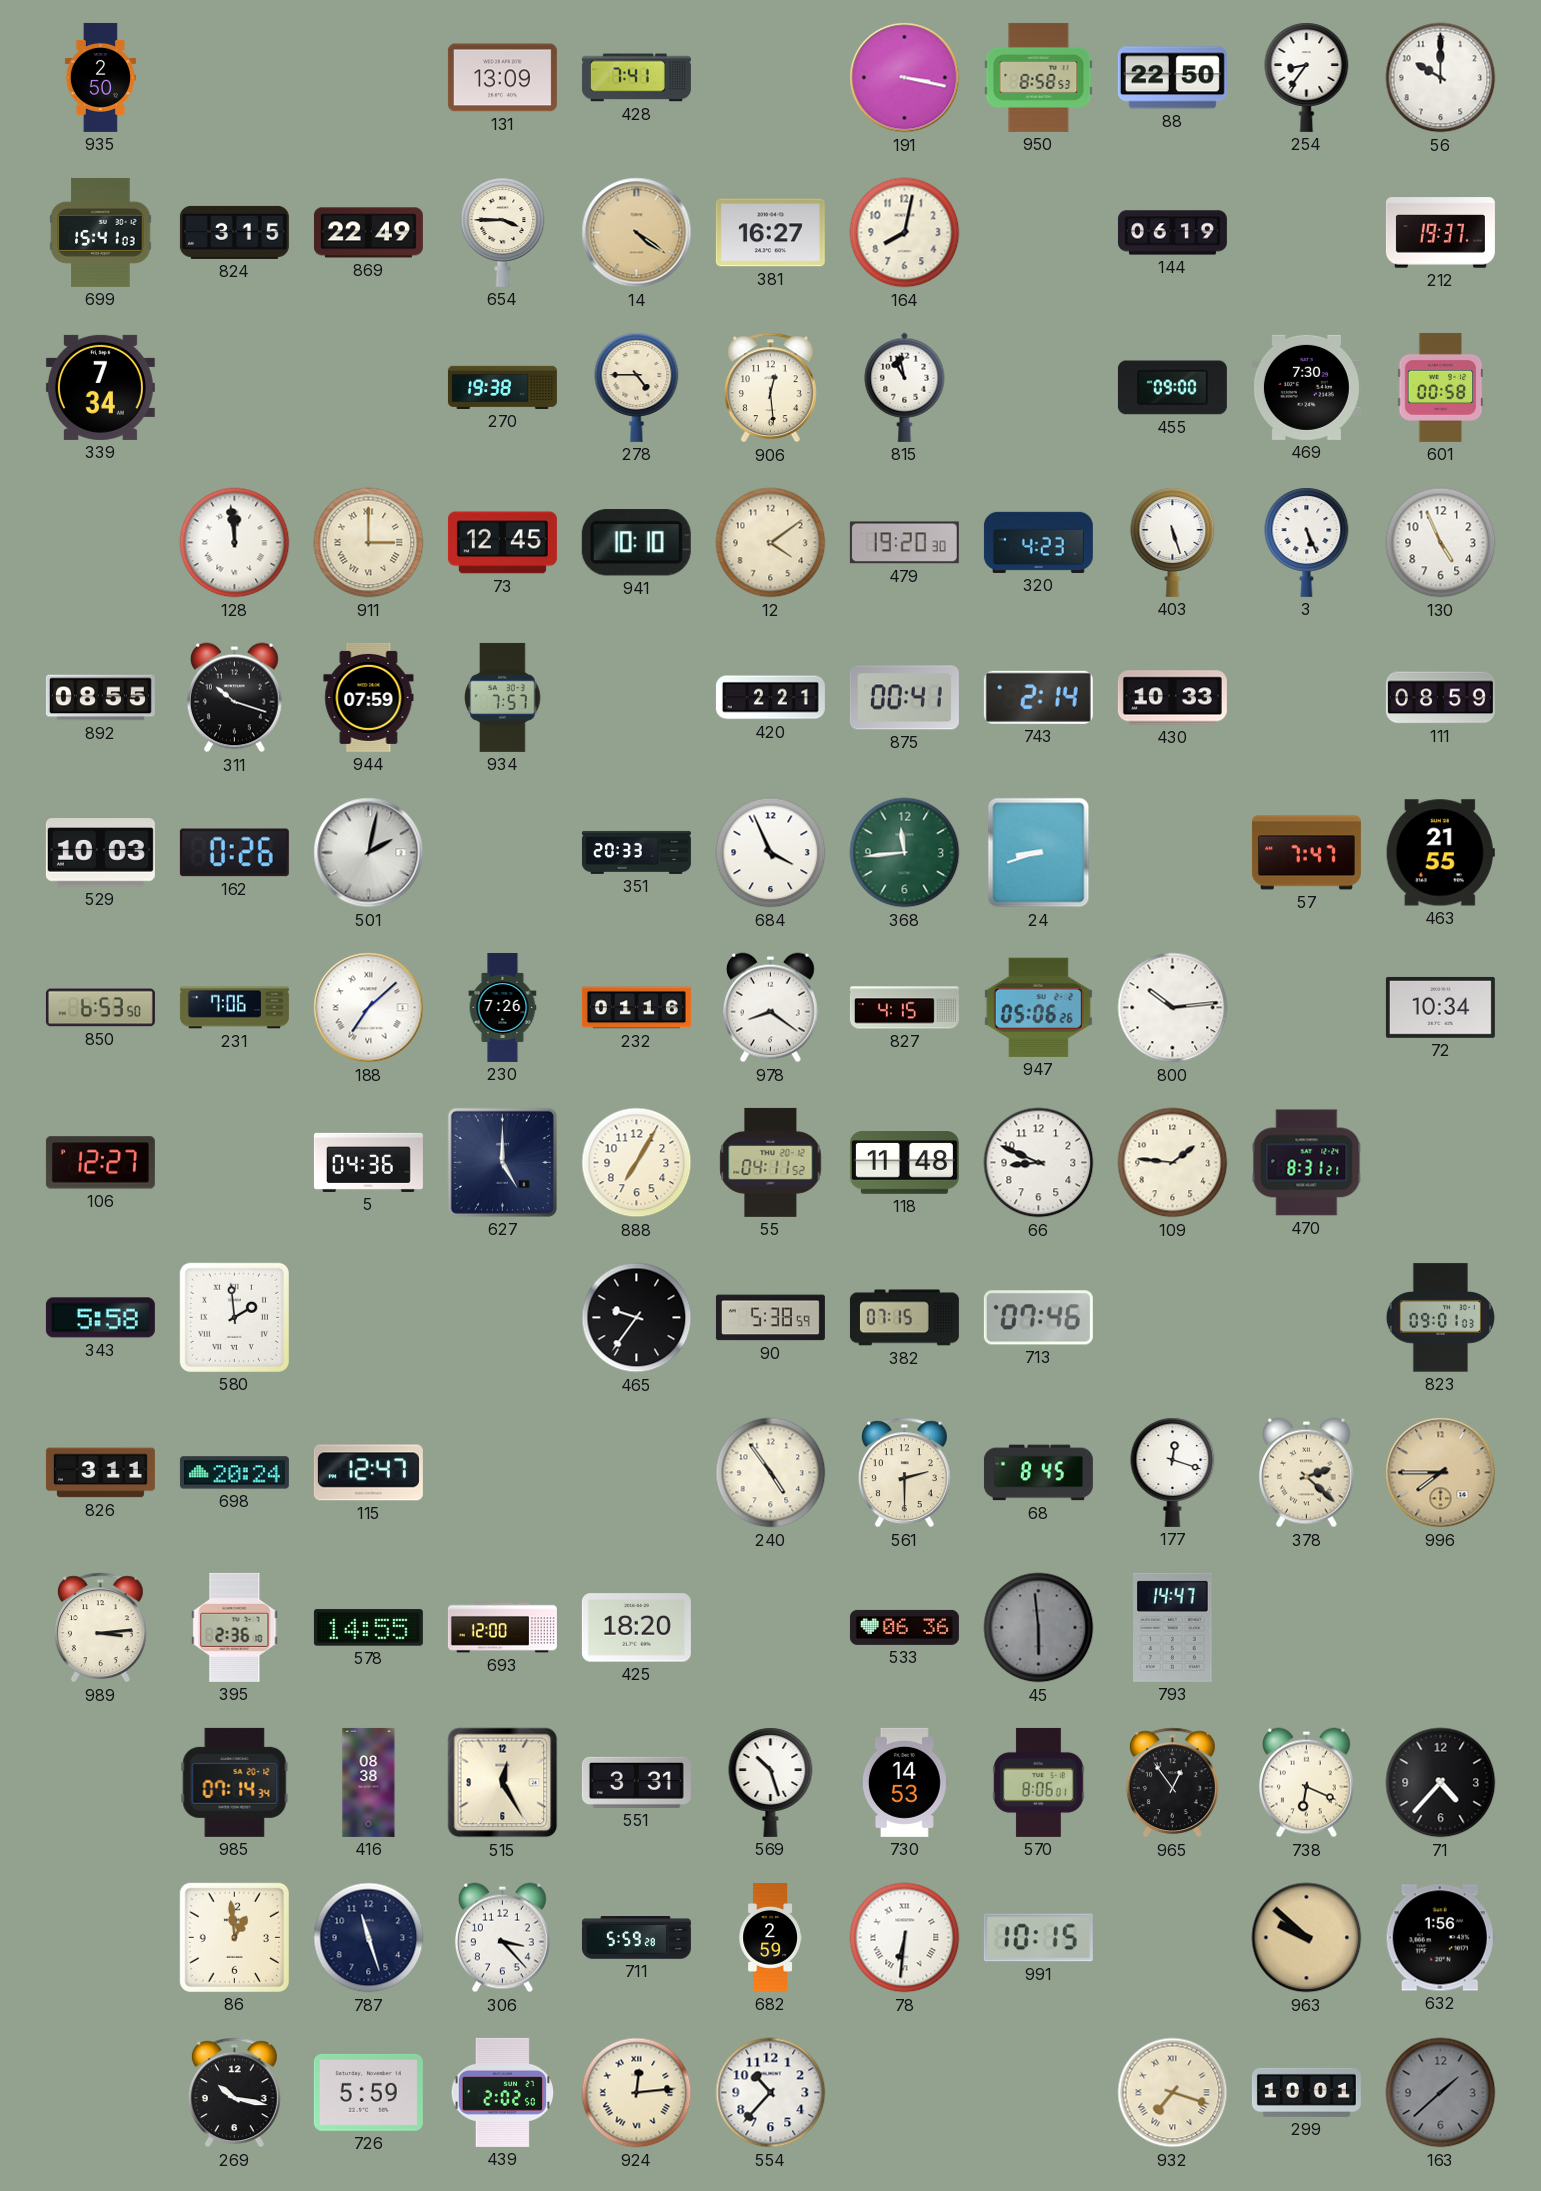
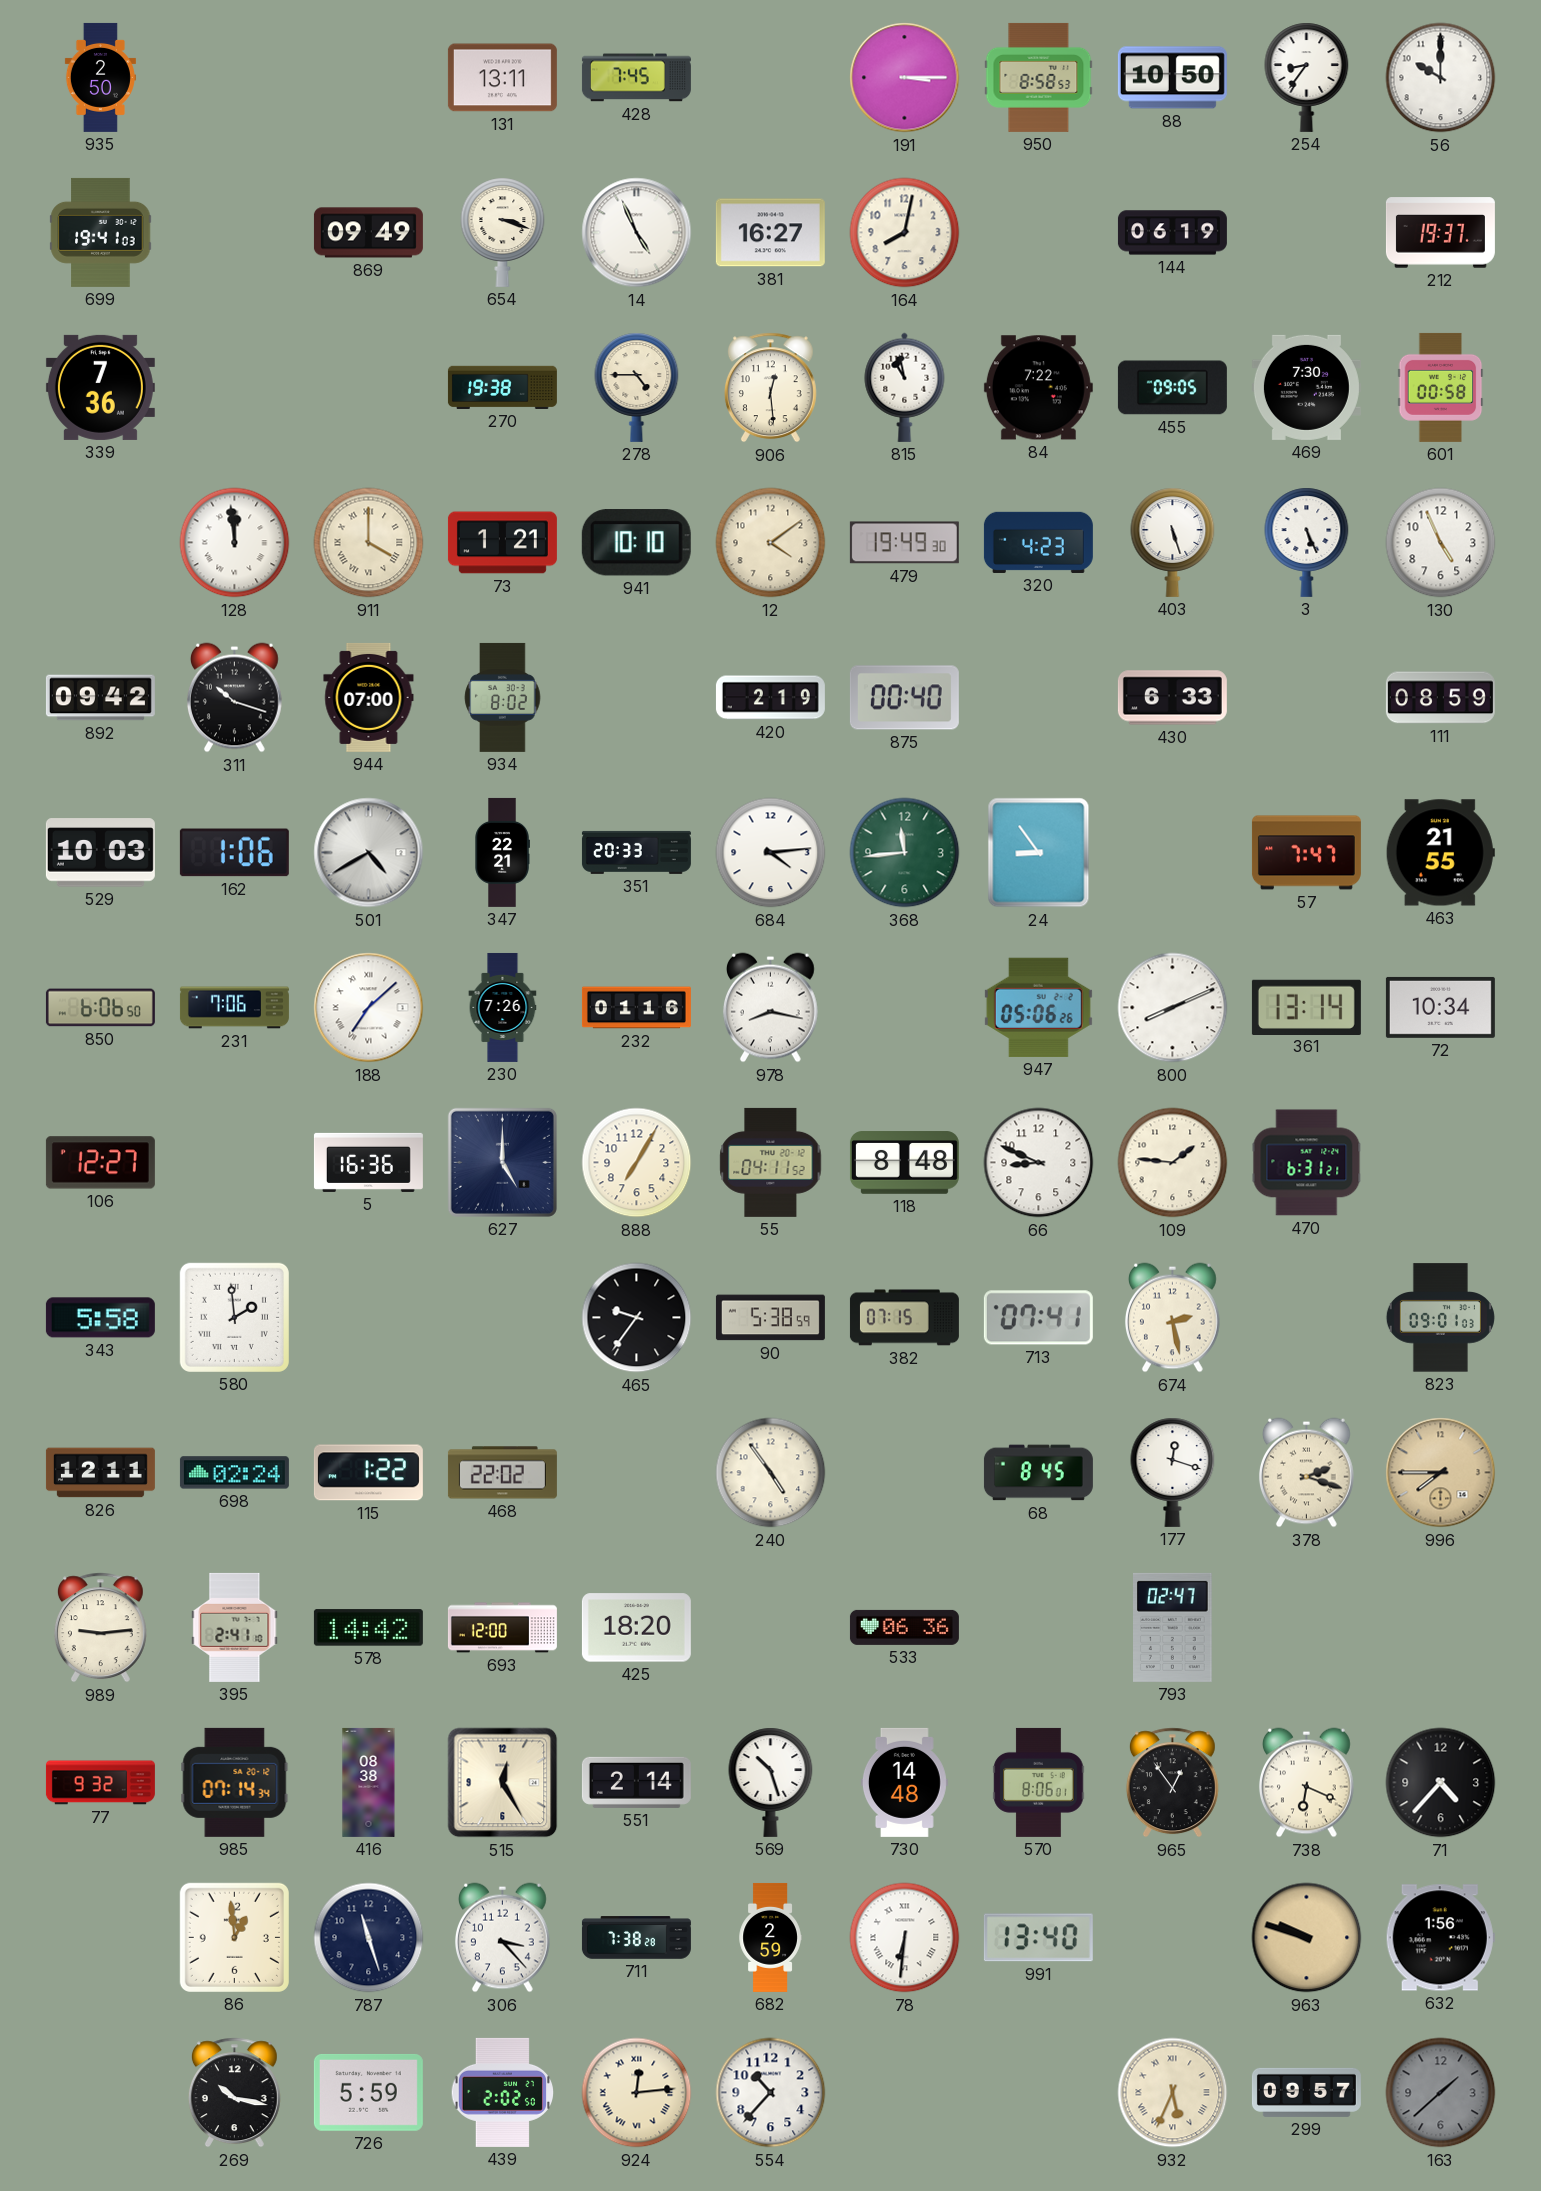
131: 13:09 -> 13:11 (502, 78)
428: 7:41 -> 7:45 (636, 78)
191: 3:17 -> 3:15 (905, 78)
88: 22:50 -> 10:50 (1172, 78)
699: 15:41 -> 19:41 (101, 232)
824: 3:15 -> none (234, 232)
869: 22:49 -> 09:49 (368, 233)
654: 3:45 -> 3:18 (503, 232)
14: 4:21 -> 4:56 (637, 233)
14 dial: champagne -> white (637, 233)
339: 7:34 -> 7:36 (100, 387)
84: none -> 7:22 (1038, 388)
455: 09:00 -> 09:05 (1172, 388)
911: 3:00 -> 4:00 (369, 543)
73: 12:45 -> 1:21 (502, 543)
479: 19:20 -> 19:49 (904, 543)
892: 08:55 -> 09:42 (100, 698)
944: 07:59 -> 07:00 (369, 697)
934: 7:57 -> 8:02 (503, 697)
420: 2:21 -> 2:19 (770, 698)
875: 00:41 -> 00:40 (904, 698)
743: 2:14 -> none (1038, 697)
430: 10:33 -> 6:33 (1172, 698)
162: 0:26 -> 1:06 (234, 853)
501: 2:02 -> 4:40 (369, 853)
347: none -> 22:21 (502, 852)
684: 3:56 -> 4:14 (771, 853)
24: 8:42 -> 8:54 (1039, 853)
850: 6:53 -> 6:06 (100, 1008)
978: 8:21 -> 8:17 (770, 1008)
827: 4:15 -> none (904, 1008)
800: 10:14 -> 8:11 (1173, 1008)
361: none -> 13:14 (1306, 1007)
5: 04:36 -> 16:36 (368, 1162)
118: 11:48 -> 8:48 (904, 1163)
470: 8:31 -> 6:31 (1307, 1163)
713: 07:46 -> 07:41 (1038, 1318)
674: none -> 2:28 (1172, 1318)
826: 3:11 -> 12:11 (100, 1473)
698: 20:24 -> 02:24 (234, 1473)
115: 12:47 -> 1:22 (368, 1473)
468: none -> 22:02 (502, 1473)
561: 2:30 -> none (904, 1473)
378: 2:22 -> 2:18 (1306, 1473)
989: 3:14 -> 9:14 (100, 1628)
395: 2:36 -> 2:41 (235, 1627)
578: 14:55 -> 14:42 (368, 1628)
45: 5:59 -> none (1039, 1628)
793: 14:47 -> 02:47 (1173, 1627)
77: none -> 9:32 (100, 1783)
551: 3:31 -> 2:14 (636, 1782)
730: 14:53 -> 14:48 (904, 1782)
711: 5:59 -> 7:38 (636, 1938)
991: 10:15 -> 13:40 (1038, 1938)
963: 9:52 -> 9:48 (1307, 1938)
932: 7:18 -> 5:34 (1173, 2093)
299: 10:01 -> 09:57 (1306, 2092)
